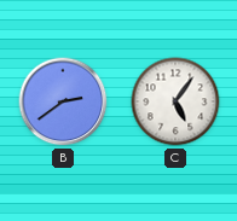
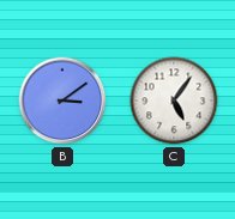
B: 2:39 -> 3:09 (62, 101)
